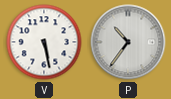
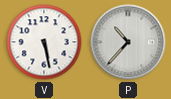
P: 10:36 -> 10:37 (128, 42)
